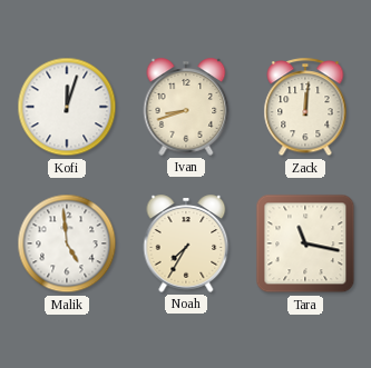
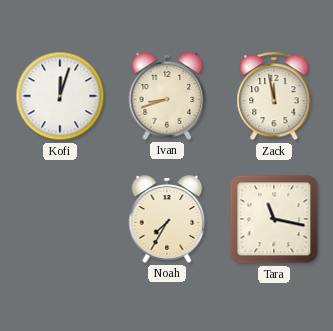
Zack: 12:01 -> 11:58 (274, 97)
Malik: 4:59 -> none (67, 243)
